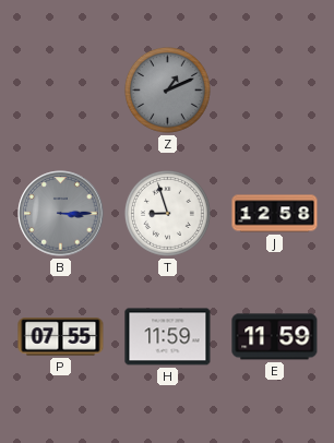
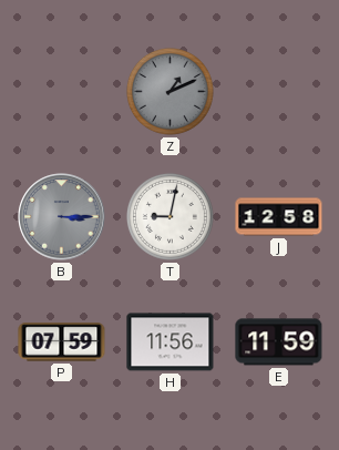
T: 8:57 -> 9:02 (169, 216)
P: 07:55 -> 07:59 (62, 342)
H: 11:59 -> 11:56 (171, 342)
